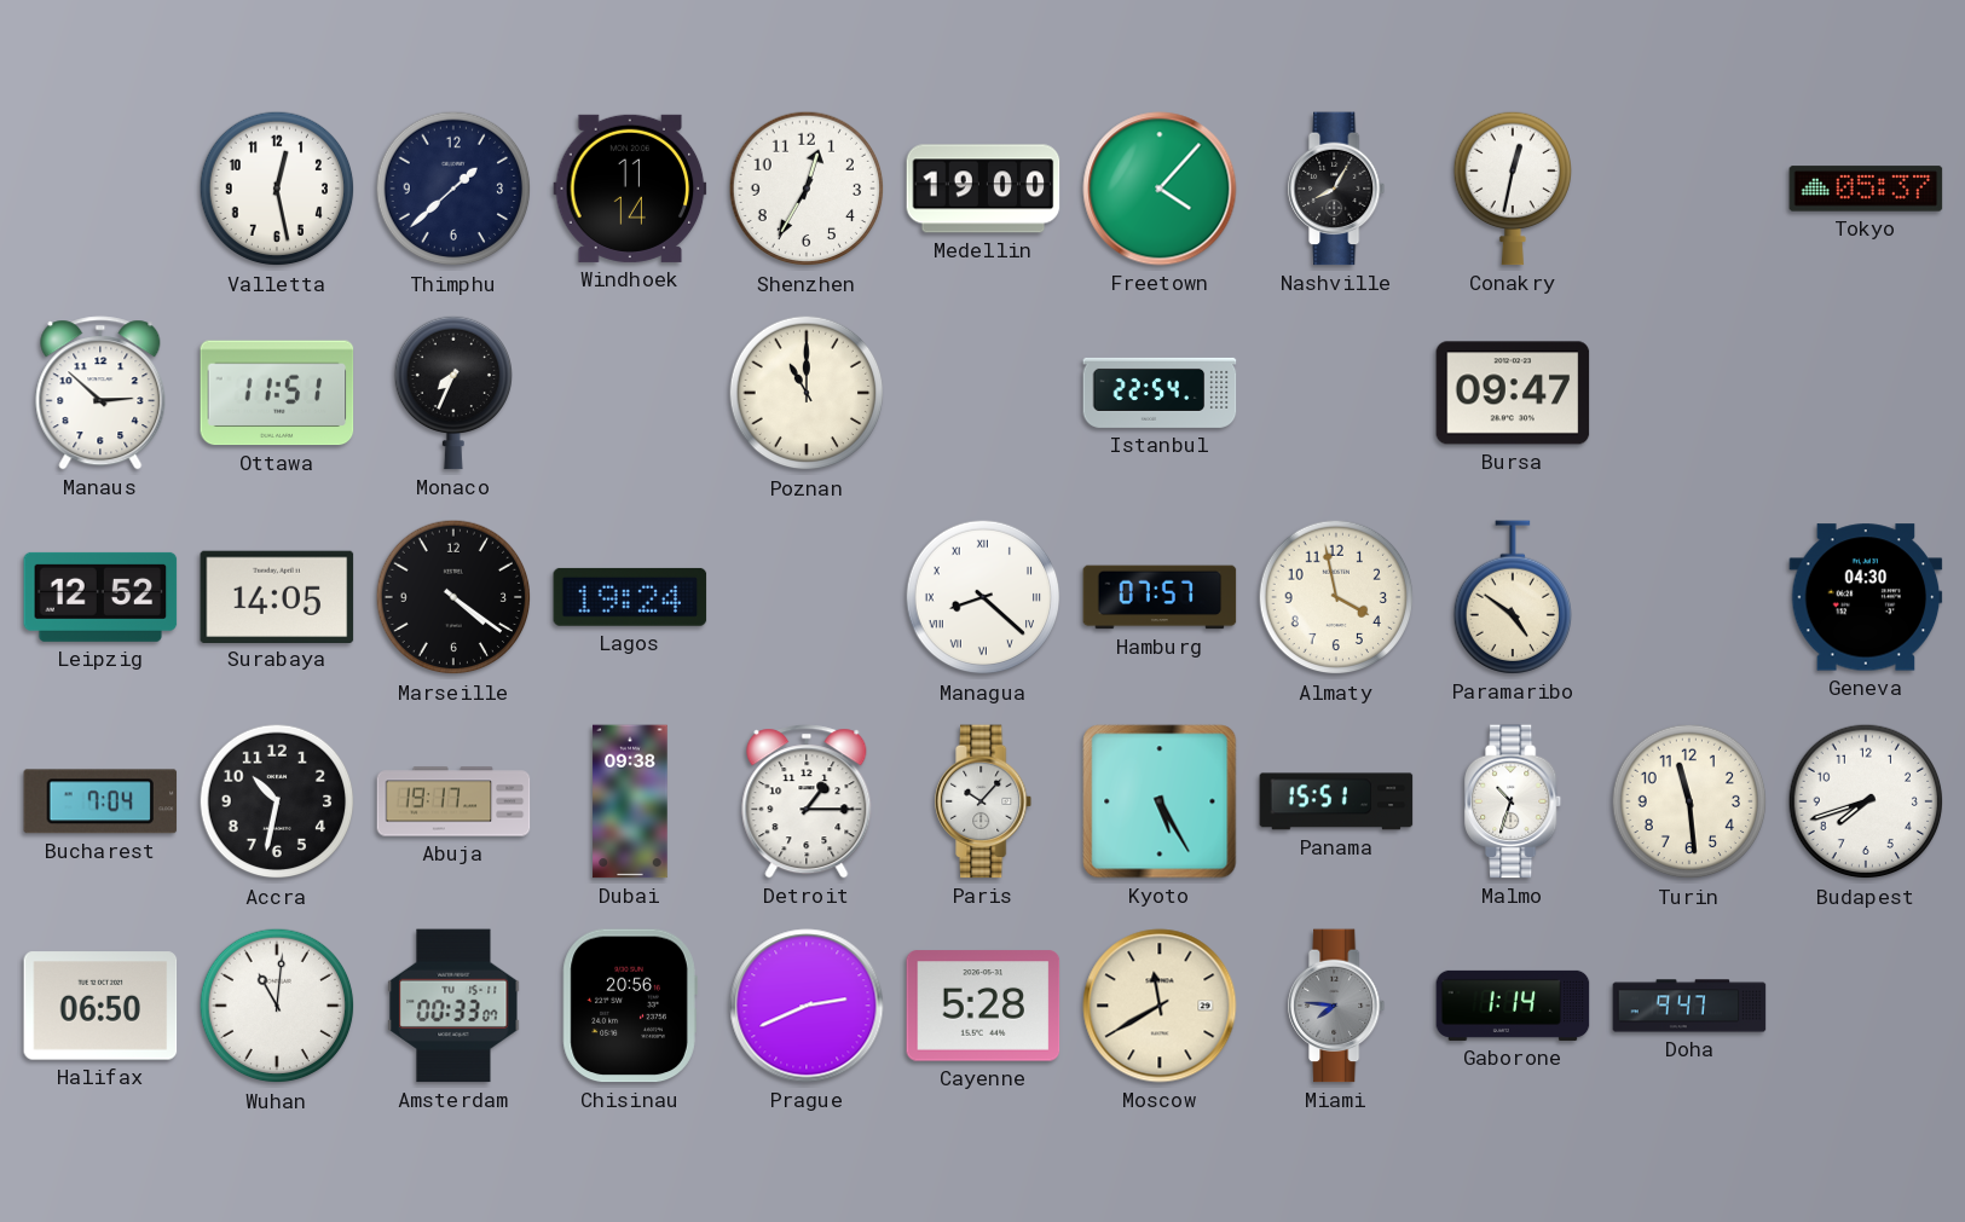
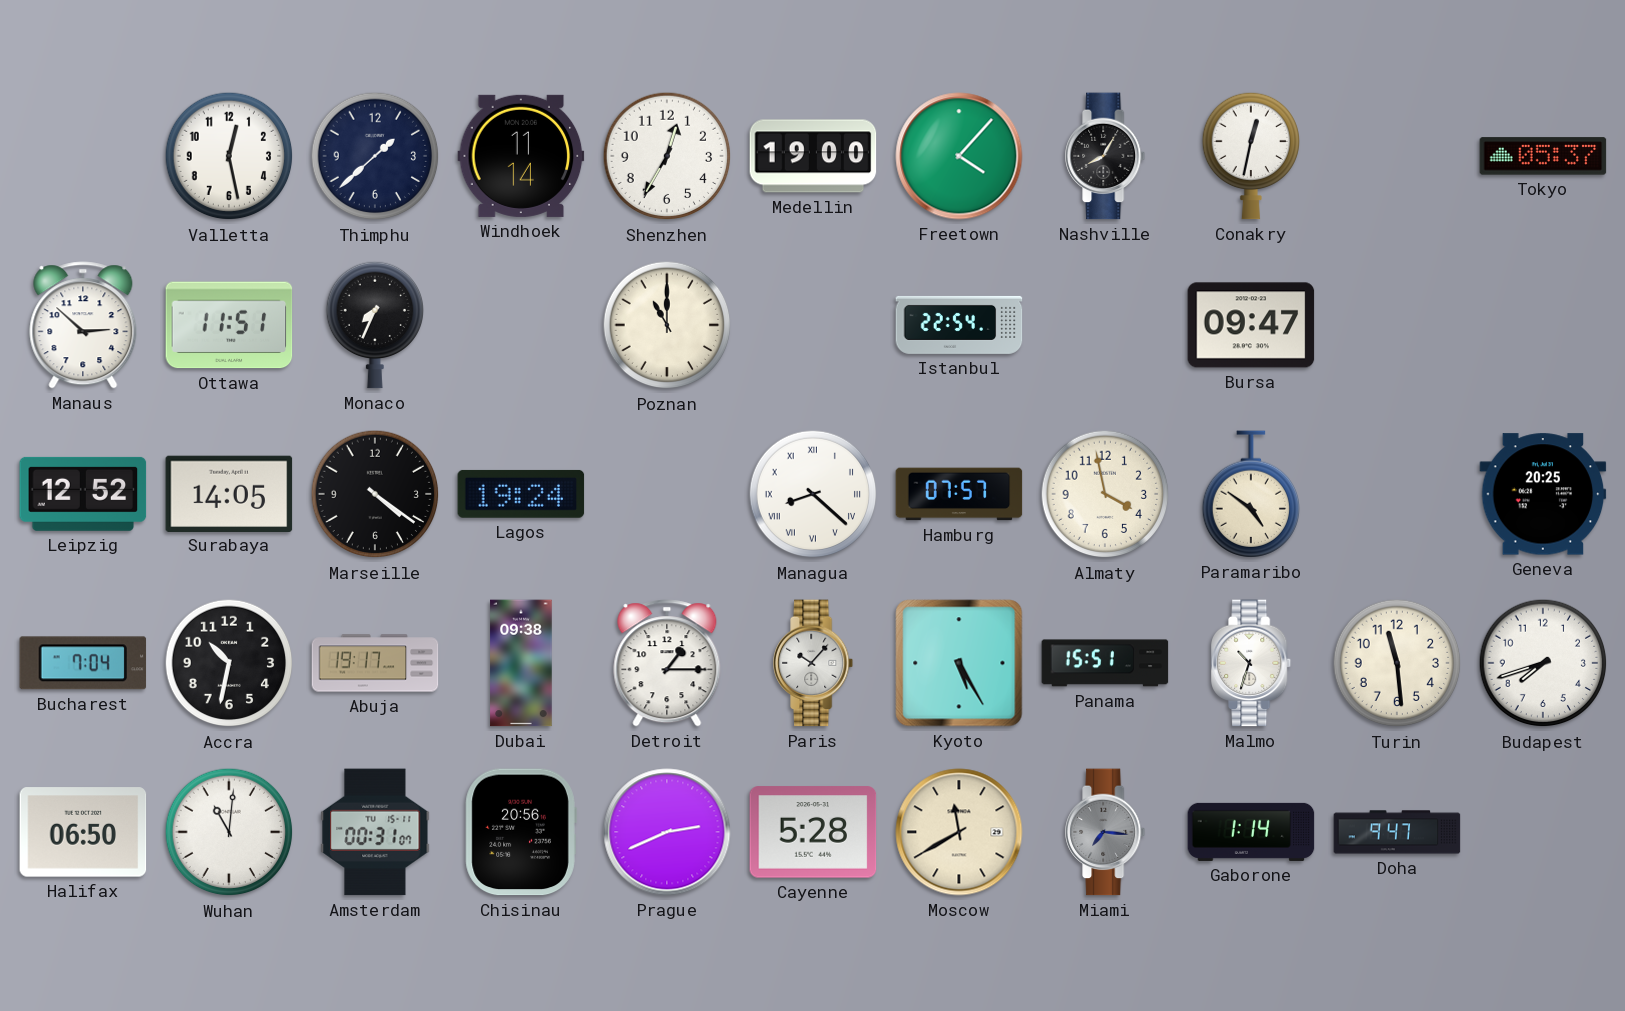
Geneva: 04:30 -> 20:25 (1543, 494)
Amsterdam: 00:33 -> 00:31 (375, 832)
Miami: 7:46 -> 7:16 (1106, 832)
